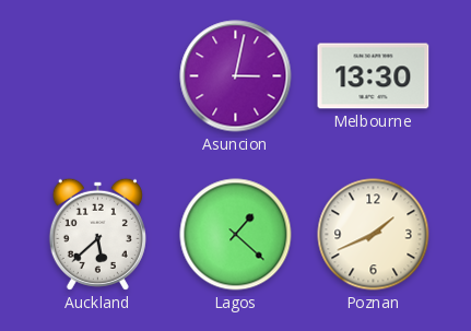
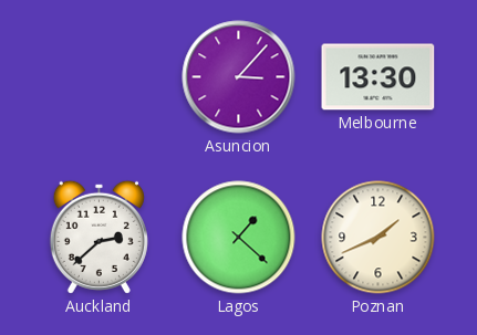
Asuncion: 3:02 -> 3:07 (239, 77)
Auckland: 5:38 -> 2:38 (98, 237)
